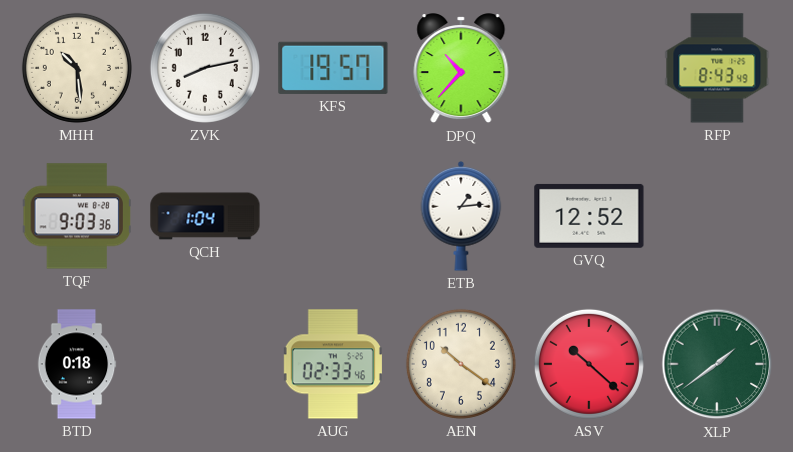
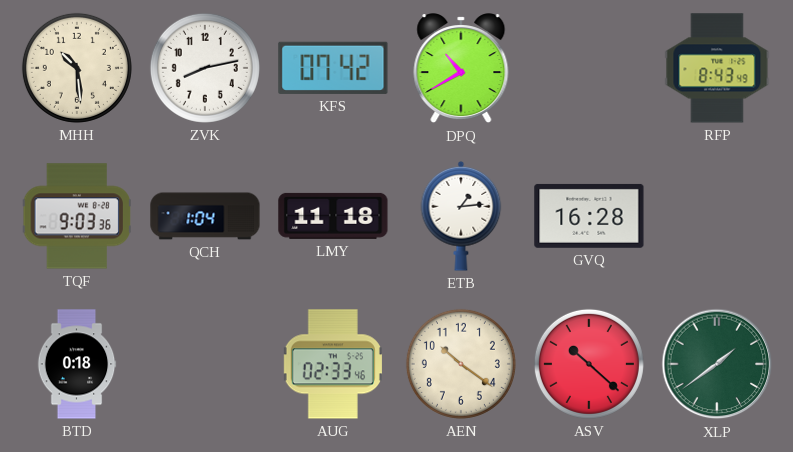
KFS: 19:57 -> 07:42 (333, 68)
DPQ: 10:37 -> 10:40 (461, 69)
LMY: none -> 11:18 (333, 216)
GVQ: 12:52 -> 16:28 (589, 216)
